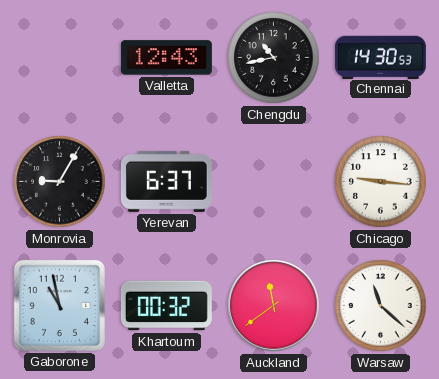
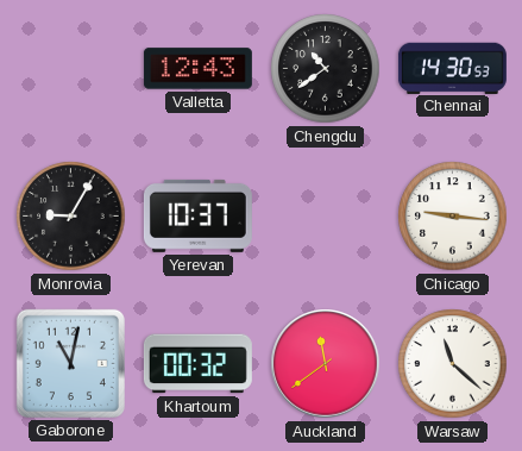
Chengdu: 10:43 -> 10:39 (326, 69)
Yerevan: 6:37 -> 10:37 (197, 215)
Gaborone: 10:58 -> 11:02 (70, 363)
